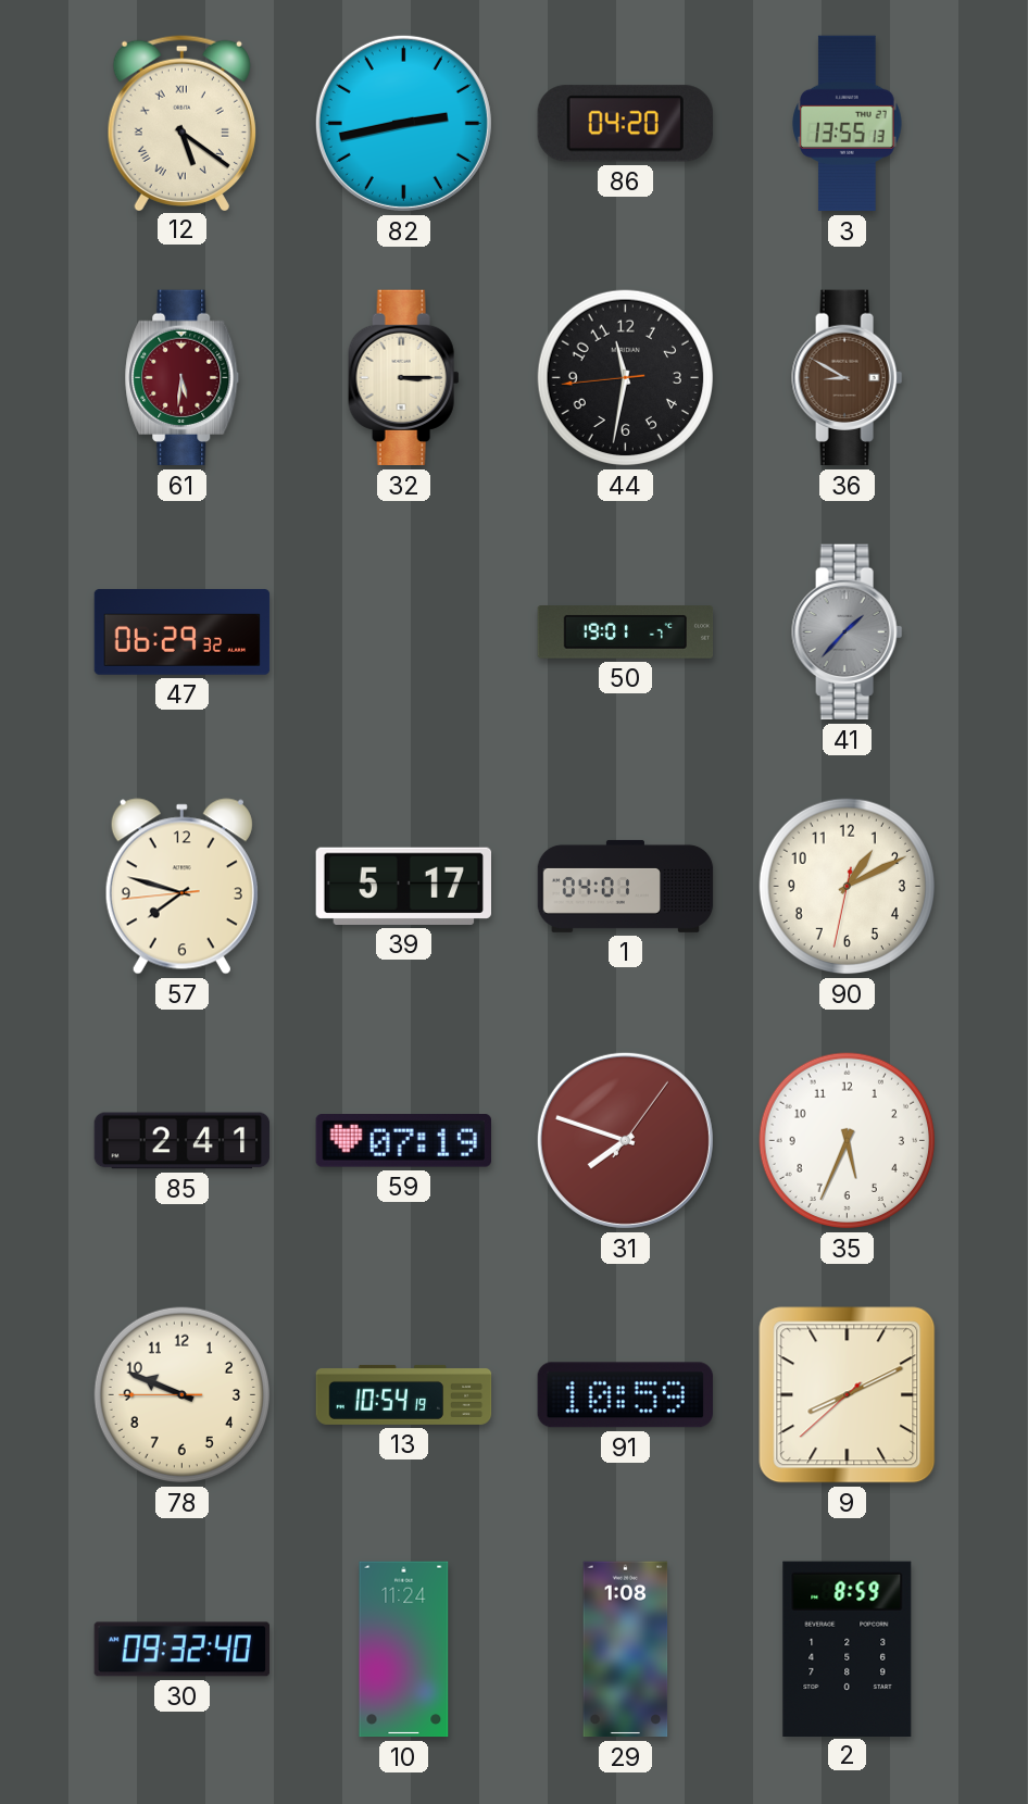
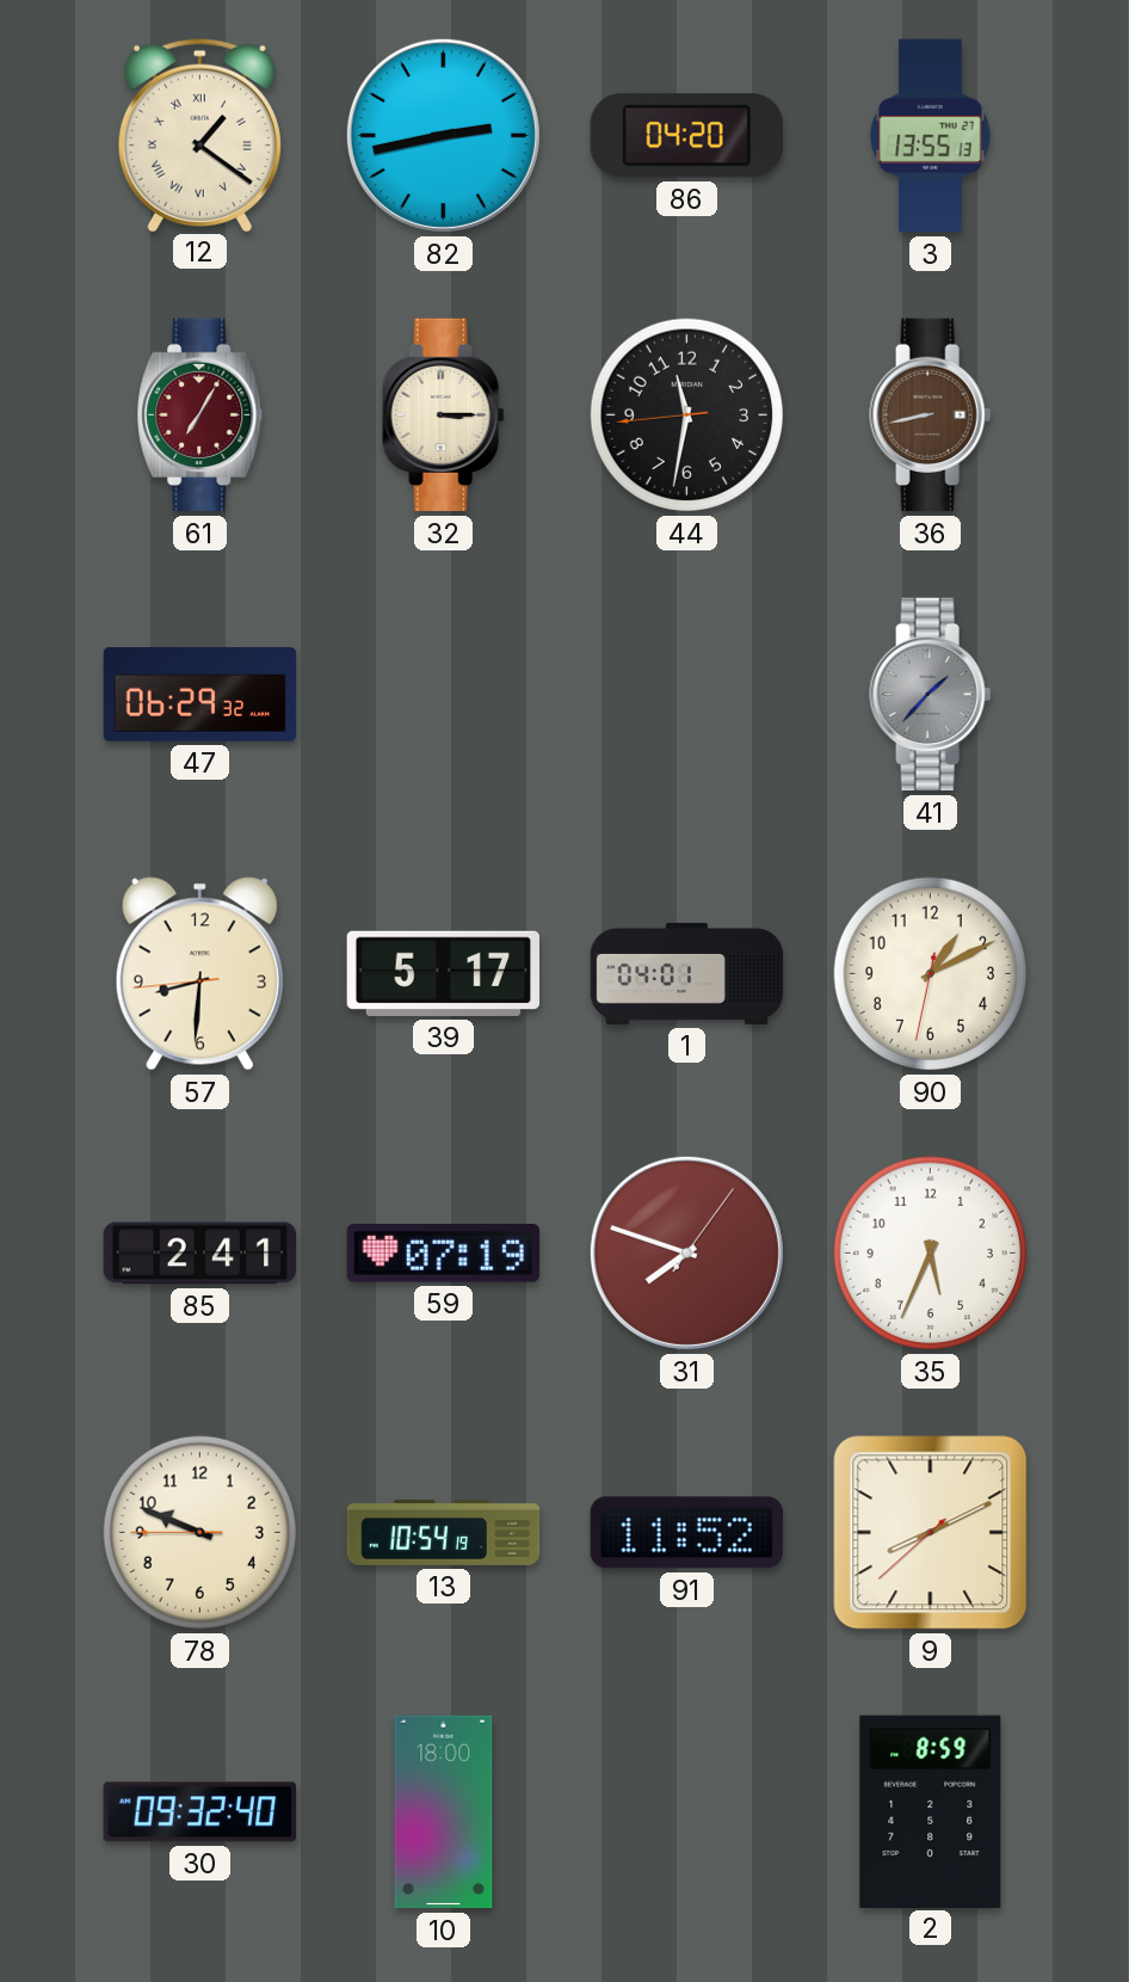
12: 5:21 -> 1:21 (199, 135)
61: 5:31 -> 7:05 (200, 416)
36: 8:50 -> 8:43 (931, 416)
50: 19:01 -> none (626, 632)
57: 7:47 -> 8:30 (199, 974)
91: 10:59 -> 11:52 (686, 1533)
10: 11:24 -> 18:00 (444, 1812)
29: 1:08 -> none (626, 1650)
